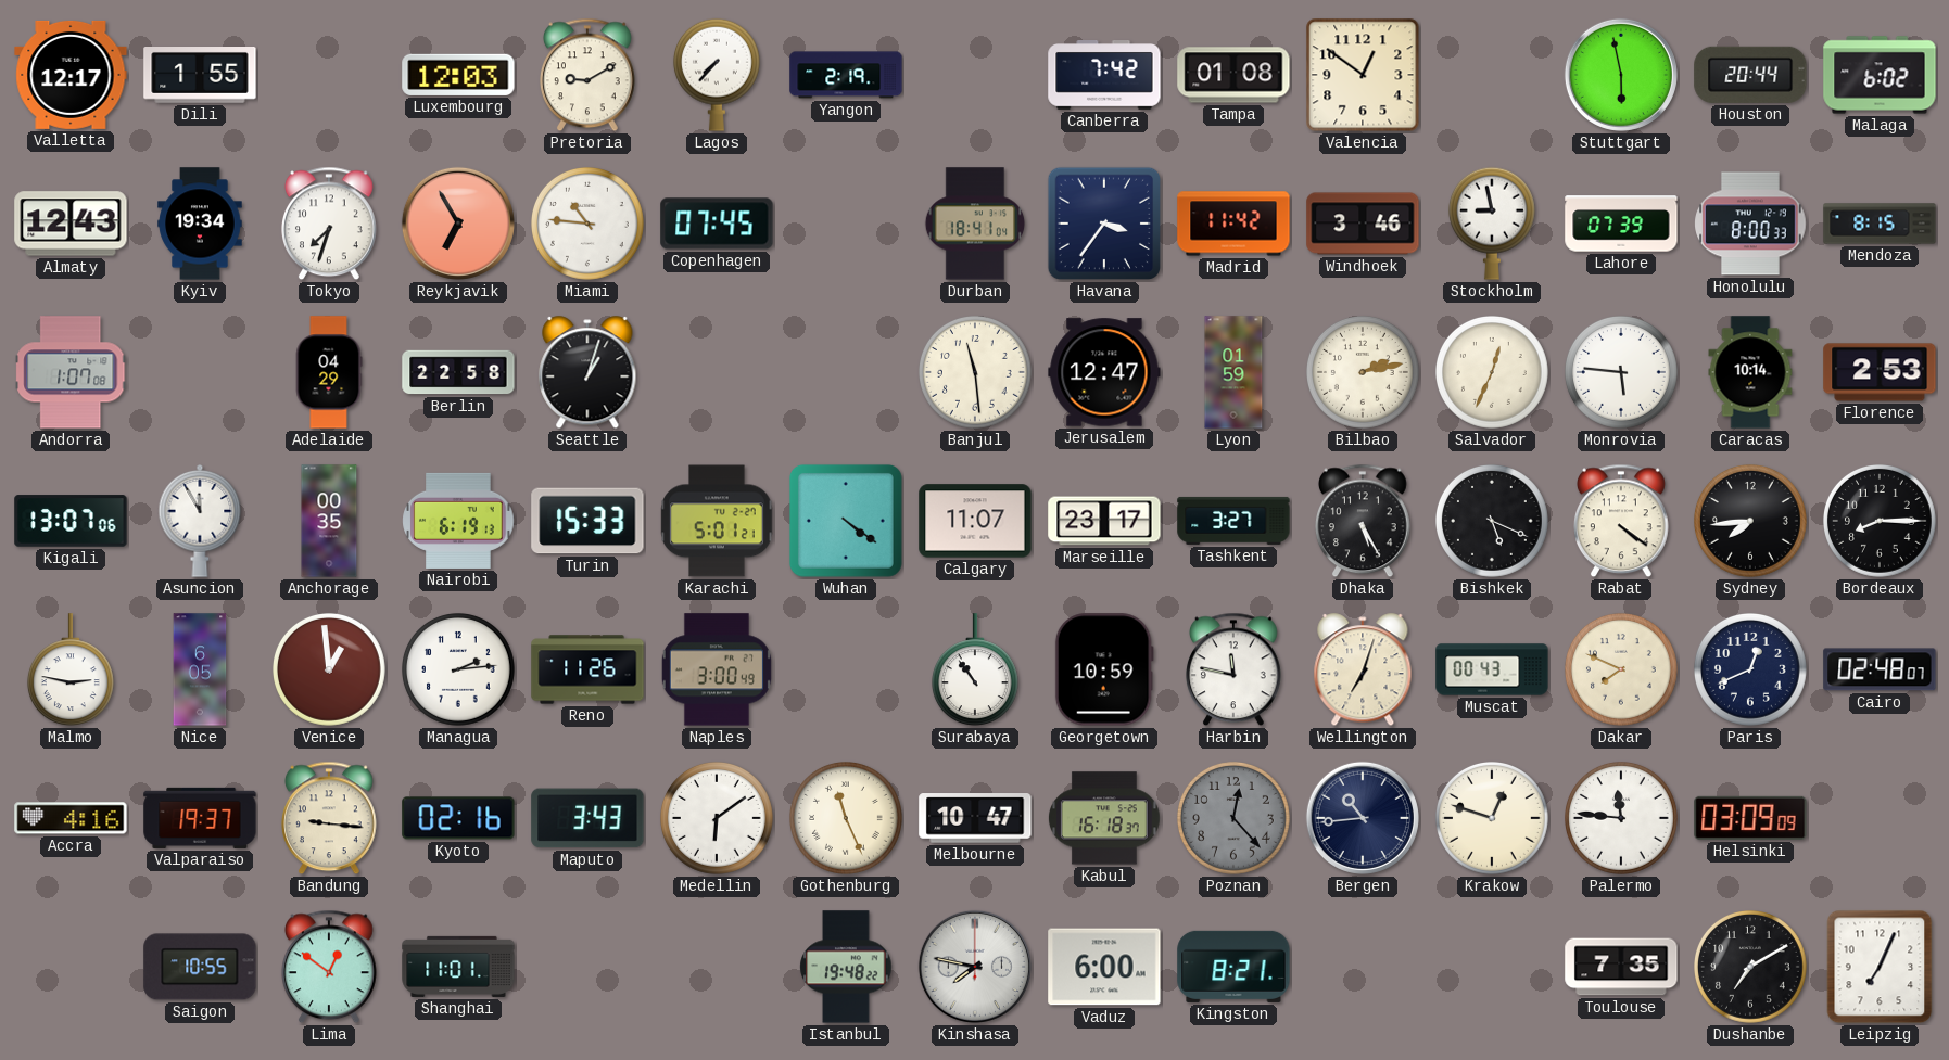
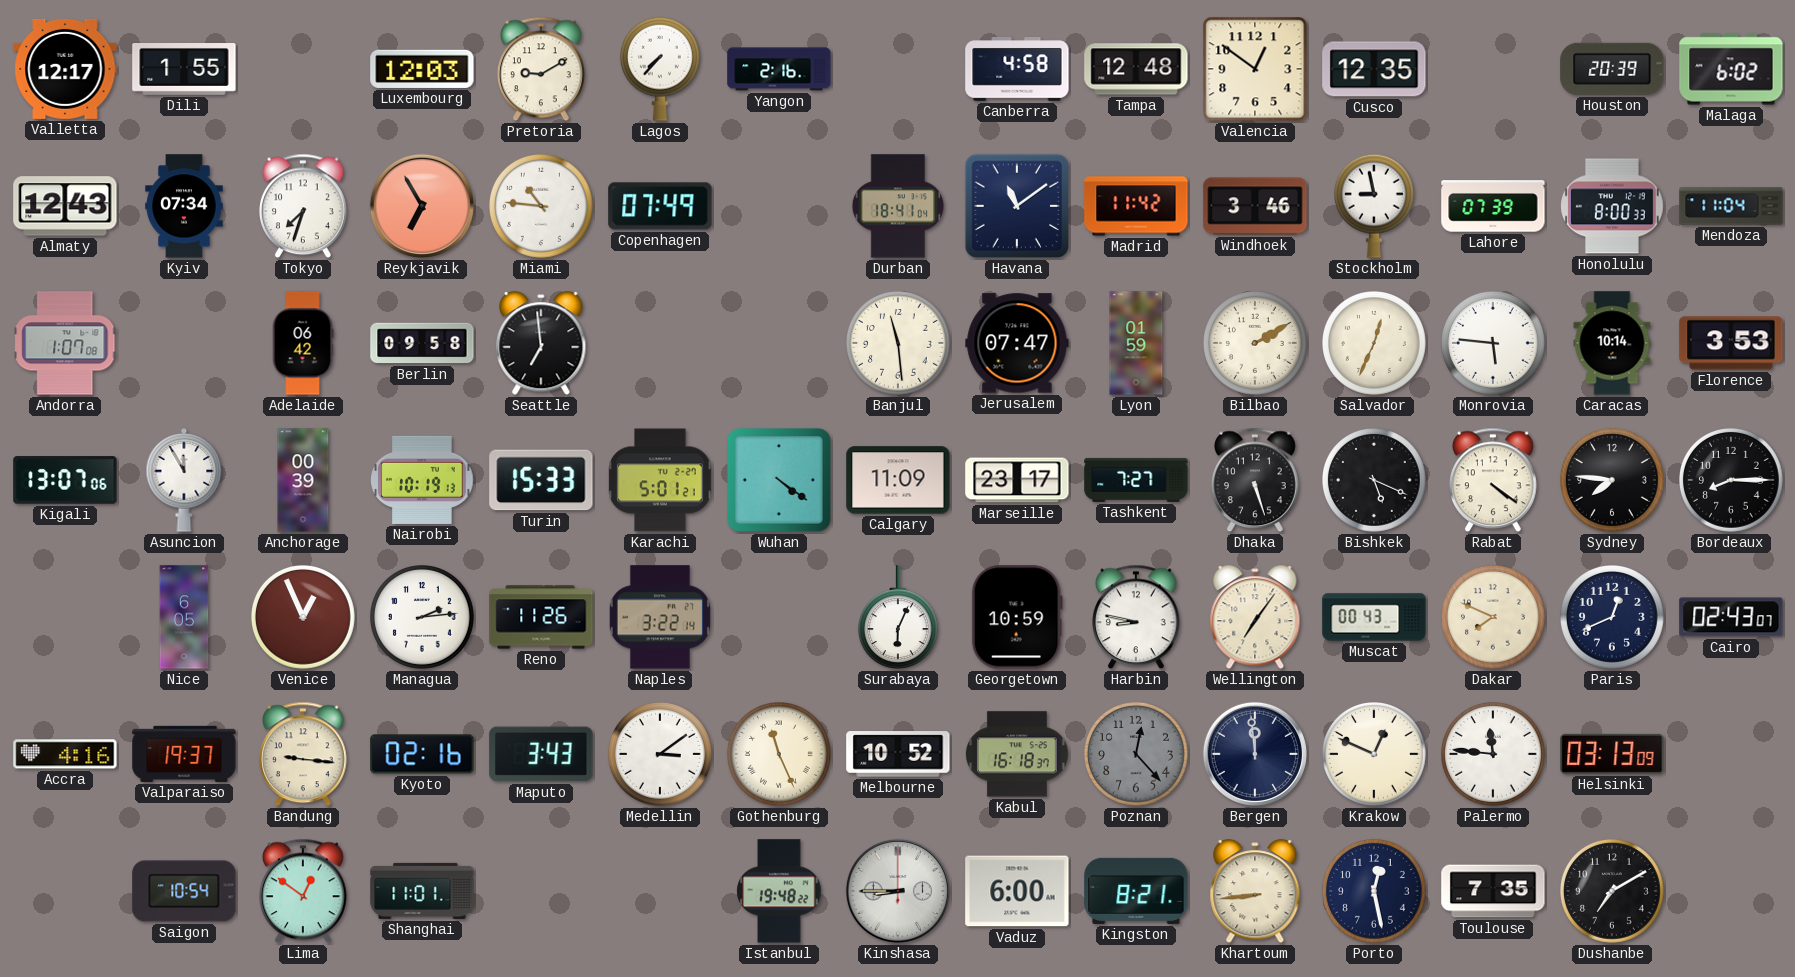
Yangon: 2:19 -> 2:16 (779, 69)
Canberra: 7:42 -> 4:58 (1017, 70)
Tampa: 01:08 -> 12:48 (1136, 69)
Cusco: none -> 12:35 (1374, 69)
Stuttgart: 5:58 -> none (1621, 75)
Houston: 20:44 -> 20:39 (1612, 69)
Kyiv: 19:34 -> 07:34 (184, 206)
Copenhagen: 07:45 -> 07:49 (660, 206)
Havana: 3:36 -> 11:09 (1017, 206)
Mendoza: 8:15 -> 11:04 (1731, 206)
Adelaide: 04:29 -> 06:42 (303, 343)
Berlin: 22:58 -> 09:58 (422, 343)
Seattle: 1:03 -> 6:59 (541, 344)
Jerusalem: 12:47 -> 07:47 (1017, 343)
Bilbao: 2:13 -> 2:10 (1256, 344)
Florence: 2:53 -> 3:53 (1731, 343)
Anchorage: 00:35 -> 00:39 (303, 480)
Nairobi: 6:19 -> 10:19 (422, 480)
Calgary: 11:07 -> 11:09 (898, 480)
Tashkent: 3:27 -> 7:27 (1136, 480)
Dhaka: 5:25 -> 5:27 (1256, 480)
Sydney: 7:44 -> 7:46 (1613, 481)
Malmo: 2:47 -> none (71, 671)
Venice: 12:59 -> 12:56 (304, 618)
Naples: 3:00 -> 3:22 (660, 617)
Surabaya: 10:54 -> 6:04 (898, 618)
Harbin: 11:47 -> 8:47 (1137, 617)
Wellington: 7:03 -> 7:06 (1255, 618)
Cairo: 02:48 -> 02:43 (1731, 617)
Medellin: 6:09 -> 3:09 (661, 755)
Melbourne: 10:47 -> 10:52 (898, 754)
Bergen: 10:44 -> 11:59 (1255, 754)
Krakow: 12:48 -> 12:49 (1375, 755)
Helsinki: 03:09 -> 03:13 (1612, 754)
Saigon: 10:55 -> 10:54 (184, 891)
Kinshasa: 7:47 -> 8:45 (898, 891)
Khartoum: none -> 8:44 (1255, 892)
Porto: none -> 12:28 (1375, 892)
Leipzig: 7:04 -> none (1880, 967)
